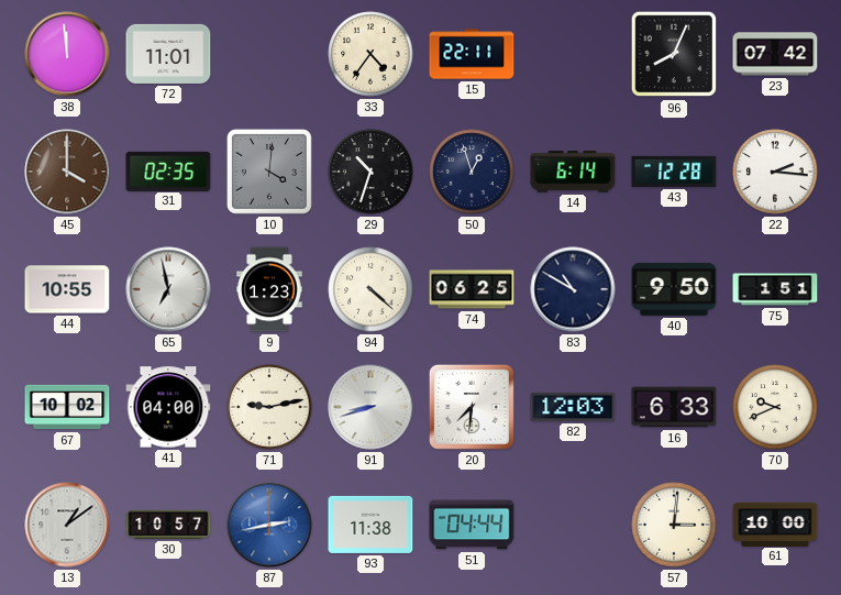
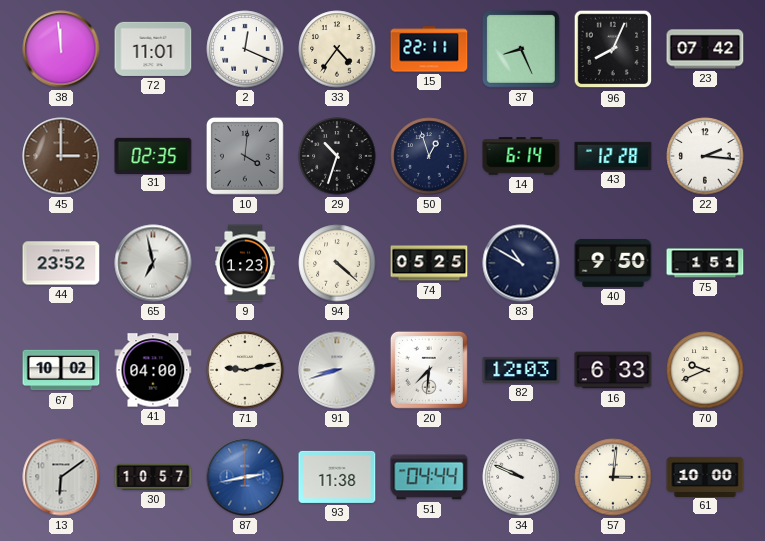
2: none -> 12:19 (245, 49)
37: none -> 8:26 (521, 49)
45: 4:00 -> 3:00 (61, 156)
44: 10:55 -> 23:52 (61, 263)
74: 06:25 -> 05:25 (429, 263)
13: 1:09 -> 6:09 (61, 477)
34: none -> 9:49 (521, 477)
